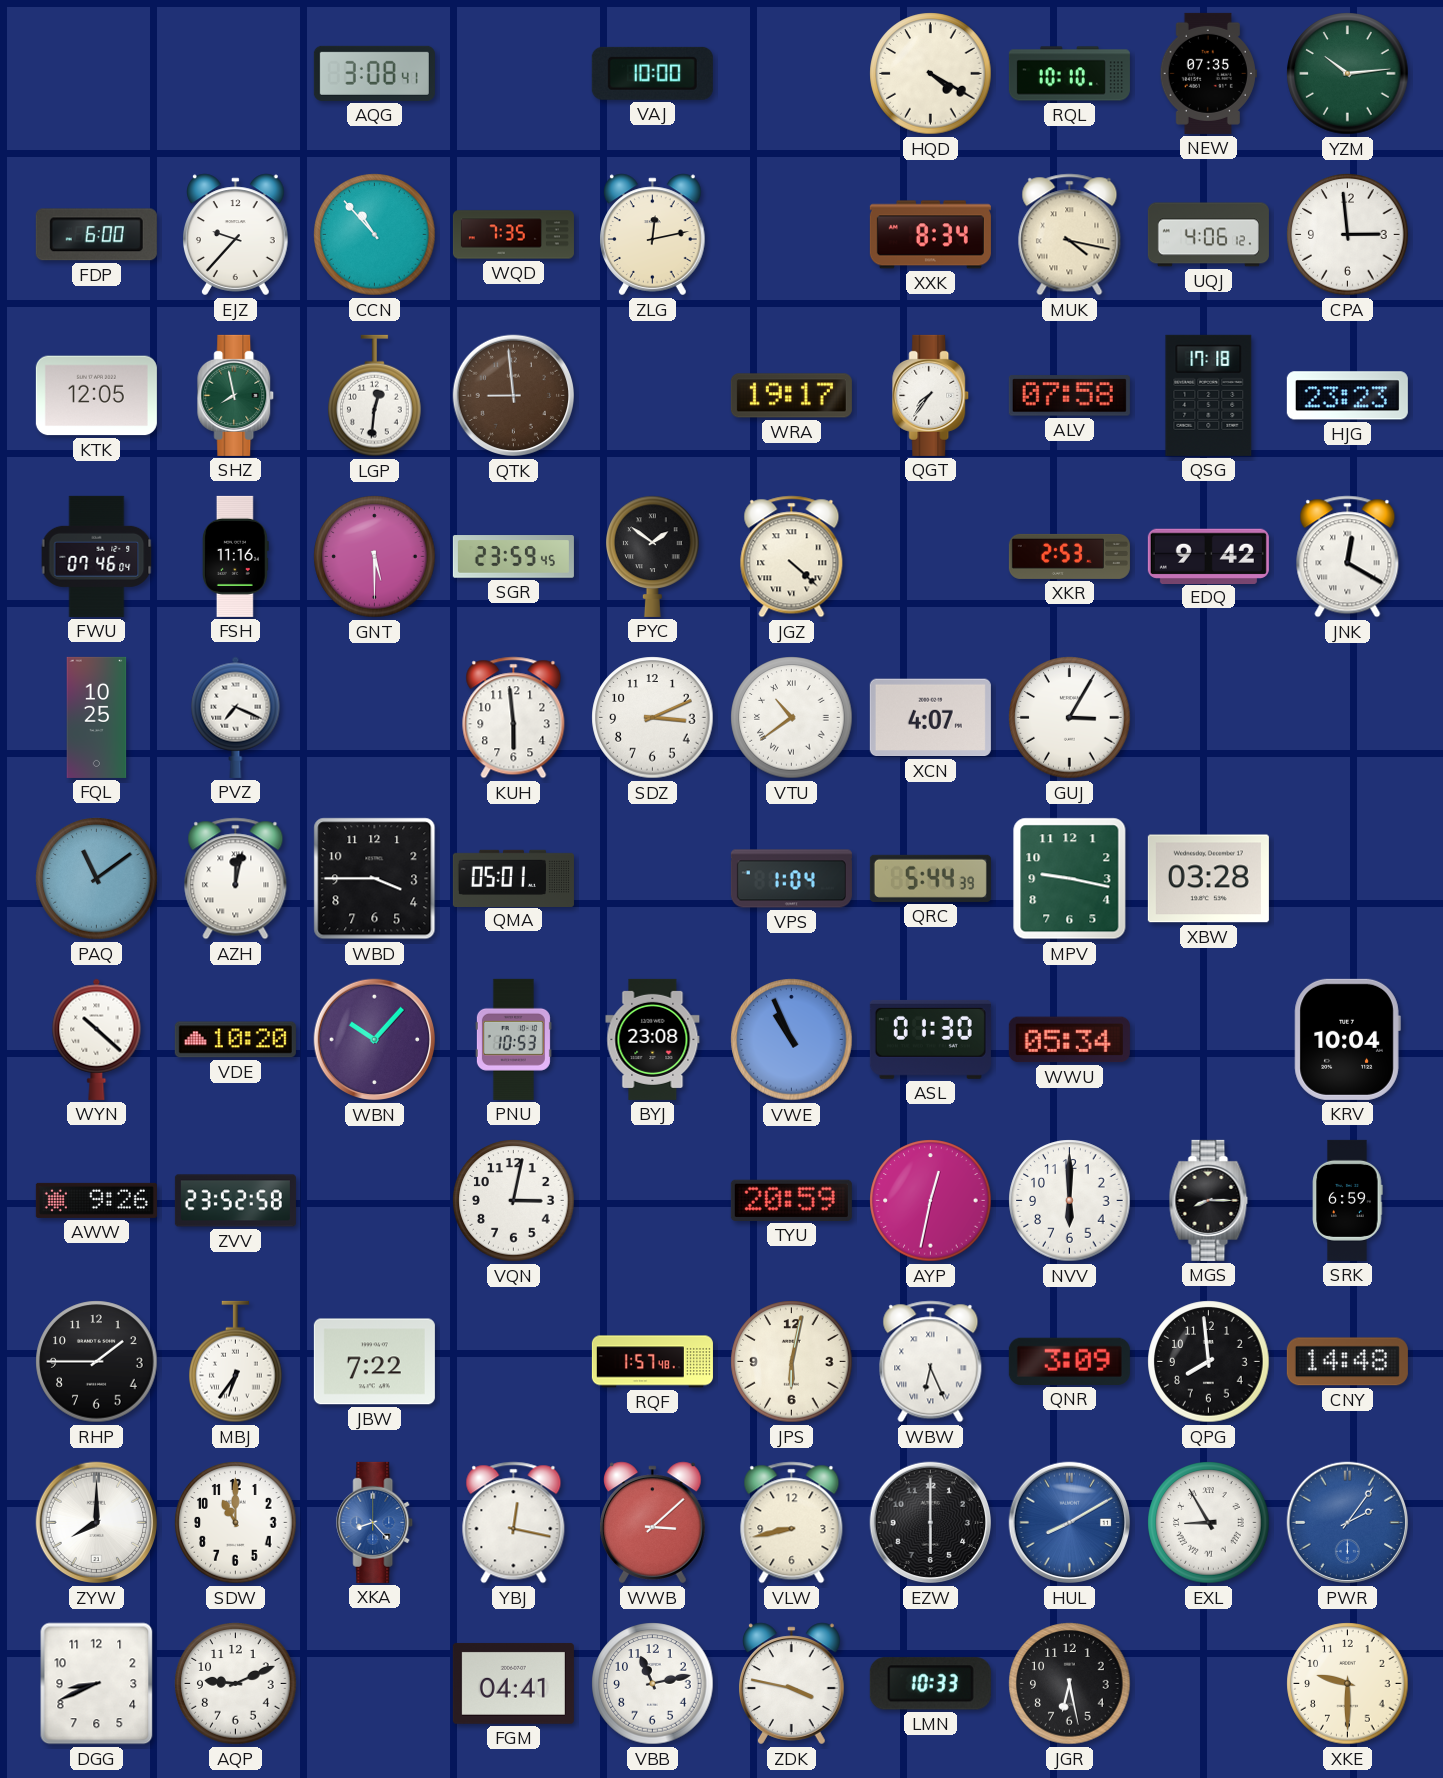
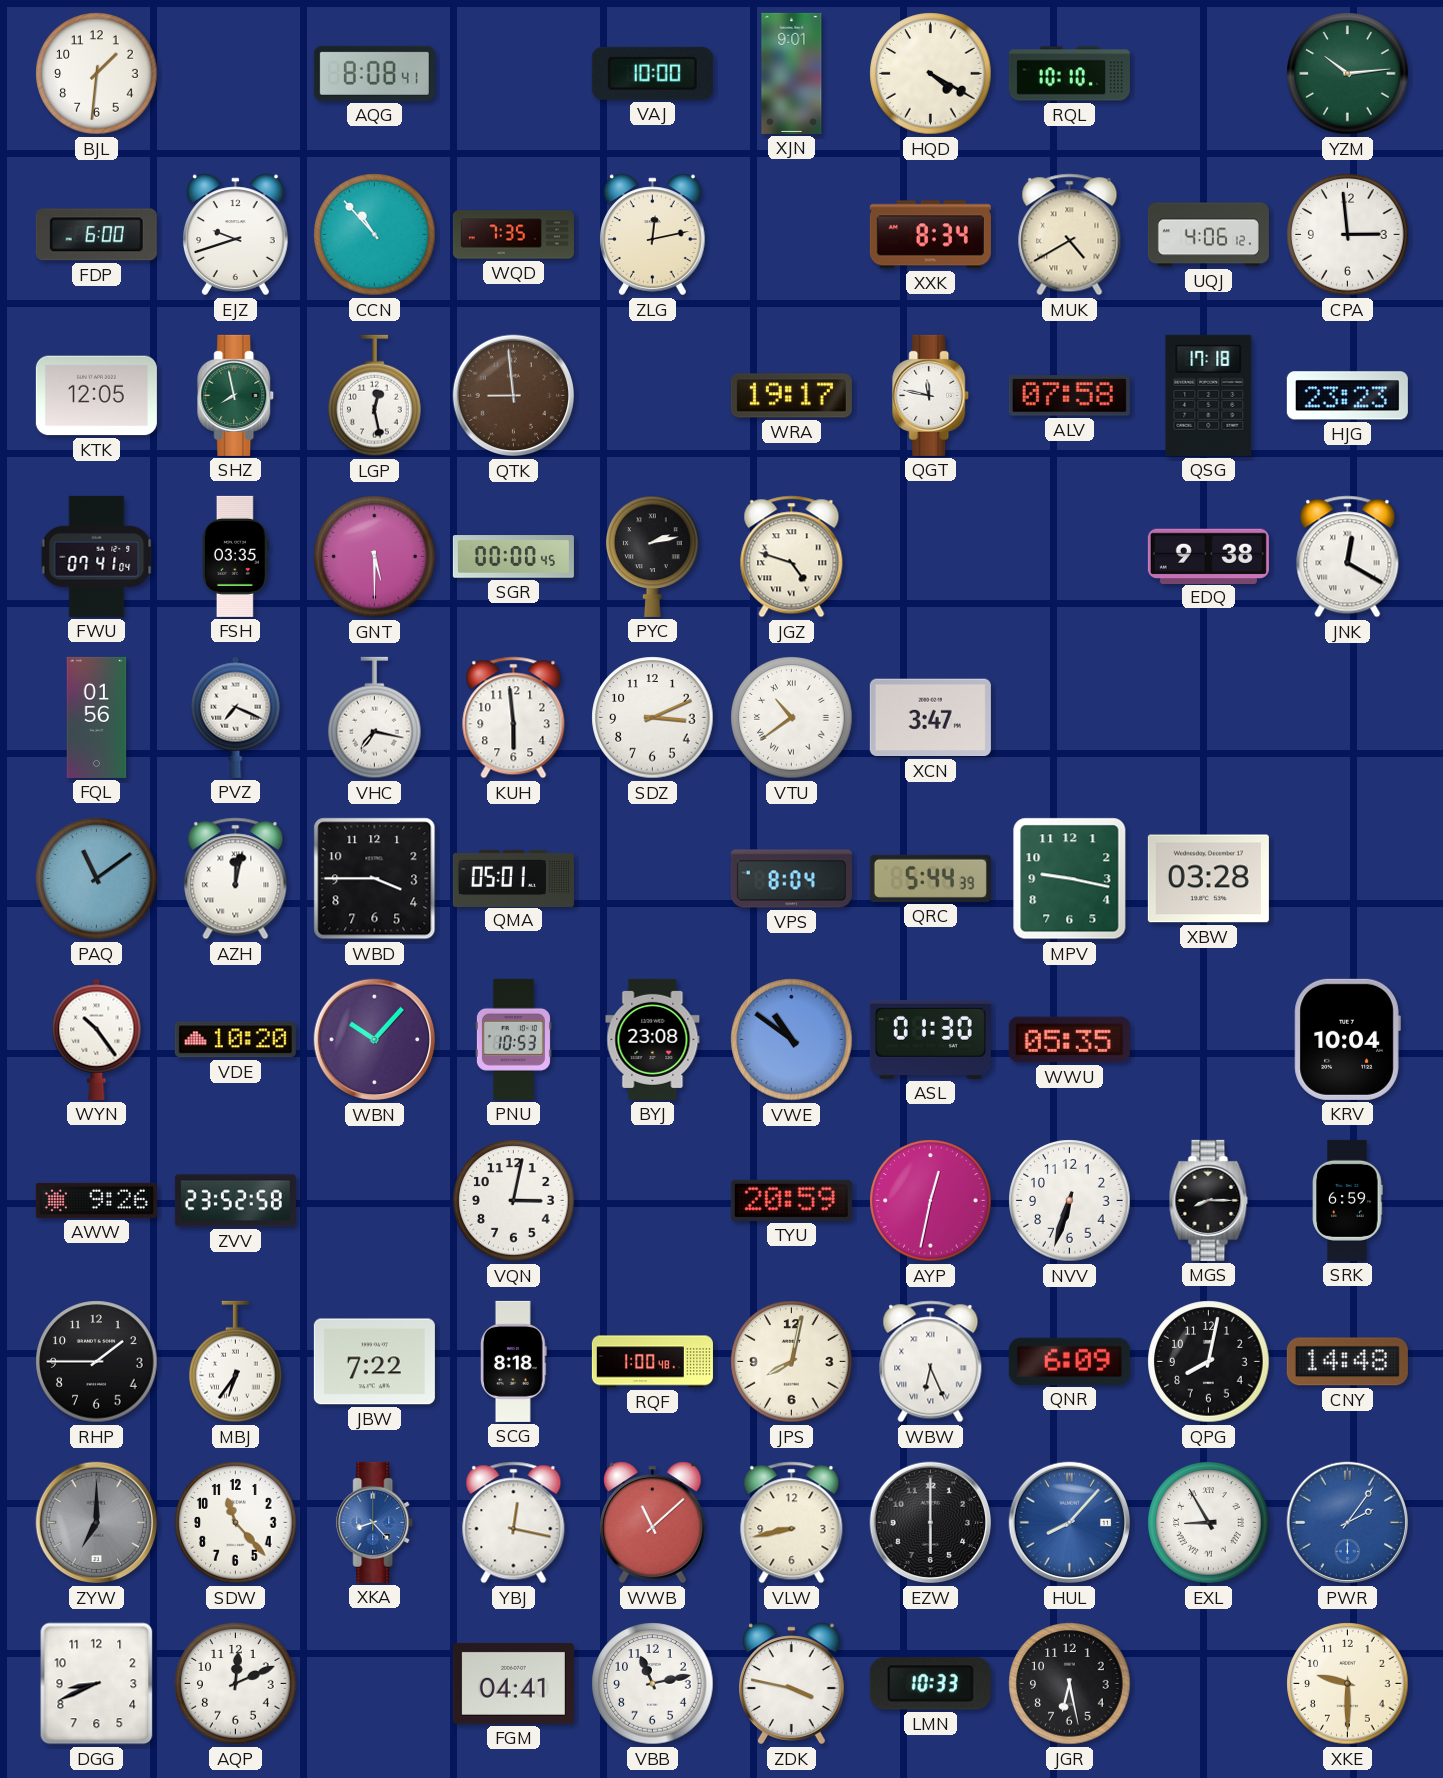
BJL: none -> 1:31 (97, 74)
AQG: 3:08 -> 8:08 (374, 73)
XJN: none -> 9:01 (792, 73)
NEW: 07:35 -> none (1208, 73)
EJZ: 9:37 -> 9:42 (236, 235)
MUK: 4:17 -> 4:40 (1070, 235)
LGP: 12:31 -> 12:28 (375, 396)
QGT: 7:36 -> 11:47 (931, 395)
FWU: 07:46 -> 07:41 (97, 556)
FSH: 11:16 -> 03:35 (235, 556)
SGR: 23:59 -> 00:00 (513, 557)
PYC: 1:51 -> 2:13 (653, 556)
JGZ: 4:22 -> 4:48 (792, 557)
XKR: 2:53 -> none (1069, 556)
EDQ: 9:42 -> 9:38 (1208, 556)
FQL: 10:25 -> 01:56 (97, 717)
VHC: none -> 7:17 (375, 718)
XCN: 4:07 -> 3:47 (930, 718)
GUJ: 3:05 -> none (1070, 718)
VPS: 1:04 -> 8:04 (791, 879)
WYN: 10:22 -> 10:24 (97, 1039)
VWE: 10:56 -> 10:51 (792, 1040)
WWU: 05:34 -> 05:35 (1069, 1040)
NVV: 6:00 -> 6:33 (1070, 1201)
SCG: none -> 8:18 (514, 1361)
RQF: 1:57 -> 1:00 (652, 1362)
JPS: 6:02 -> 8:02 (792, 1362)
QNR: 3:09 -> 6:09 (1069, 1361)
QPG: 7:59 -> 8:02 (1209, 1362)
ZYW: 8:00 -> 7:00 (97, 1523)
ZYW dial: white -> grey (97, 1523)
SDW: 11:00 -> 11:23 (236, 1523)
WWB: 3:08 -> 11:08 (653, 1523)
HUL: 8:10 -> 8:07 (1070, 1523)
AQP: 9:11 -> 12:11 (236, 1684)
